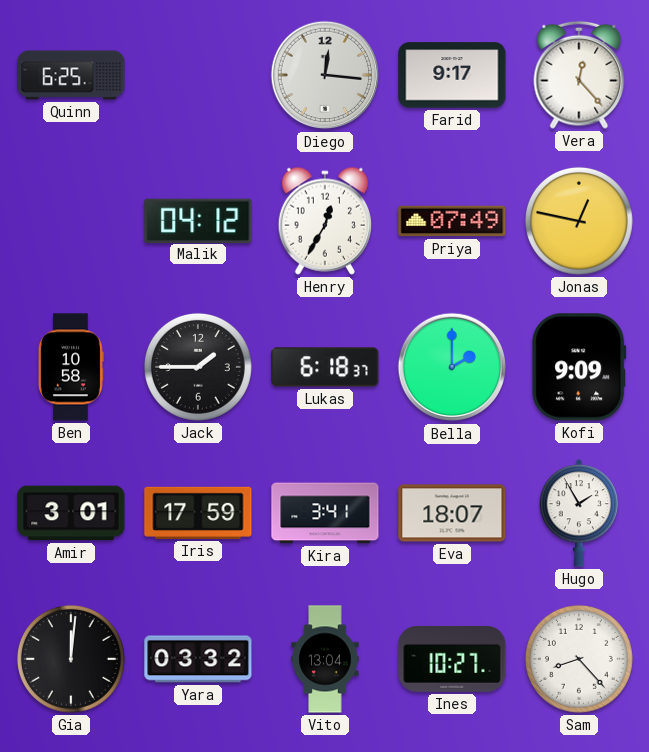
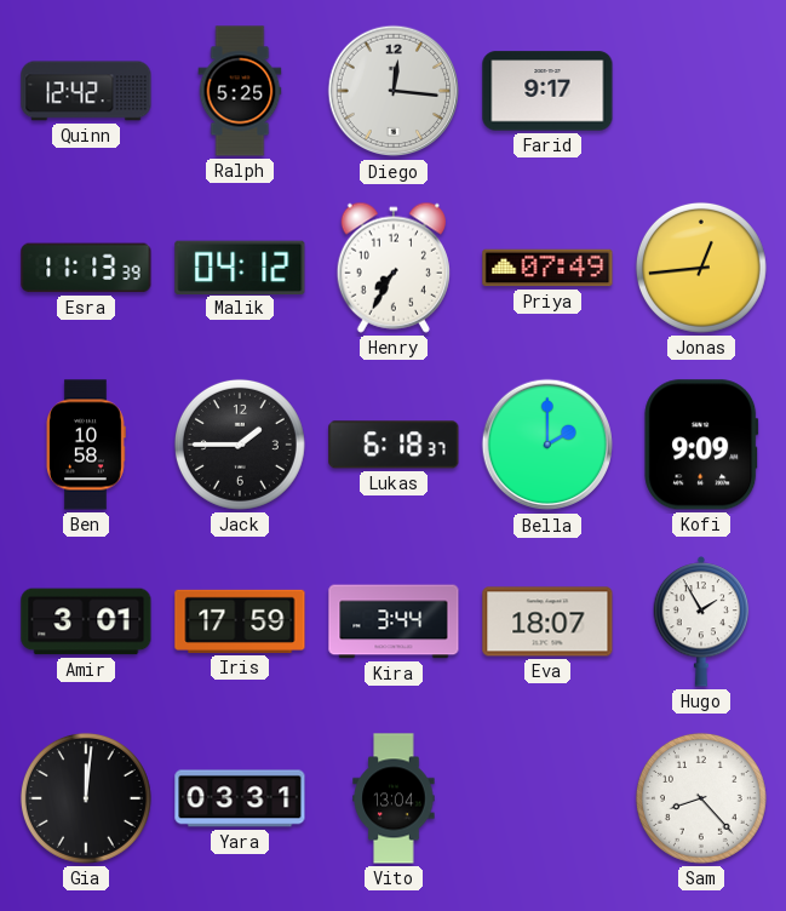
Quinn: 6:25 -> 12:42 (86, 91)
Ralph: none -> 5:25 (240, 91)
Vera: 12:23 -> none (579, 75)
Esra: none -> 11:13 (86, 268)
Henry: 12:35 -> 7:35 (392, 268)
Jonas: 12:47 -> 12:44 (701, 268)
Kira: 3:41 -> 3:44 (394, 621)
Yara: 03:32 -> 03:31 (240, 798)
Ines: 10:27 -> none (452, 659)
